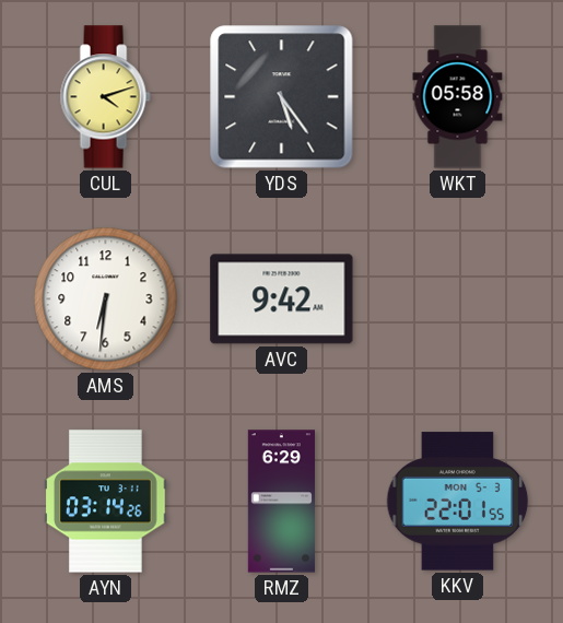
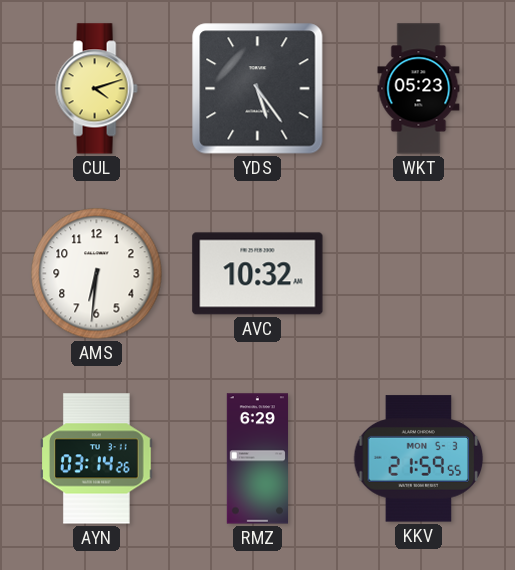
WKT: 05:58 -> 05:23 (419, 89)
AVC: 9:42 -> 10:32 (258, 274)
KKV: 22:01 -> 21:59 (419, 459)
